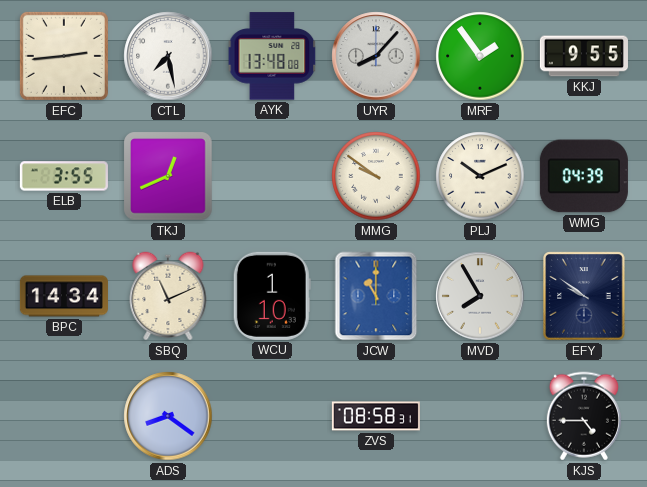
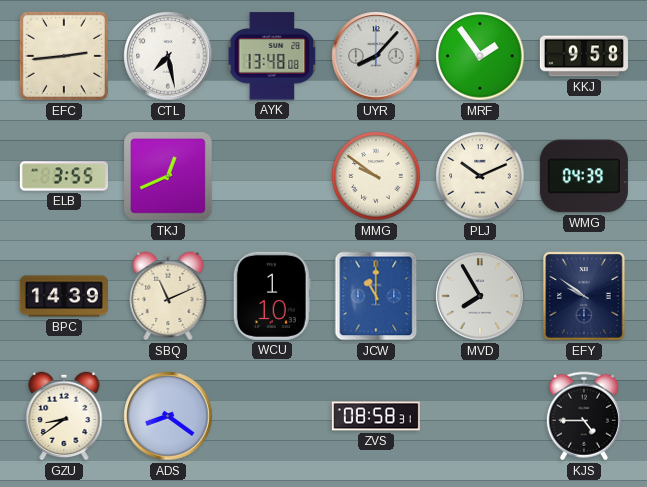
KKJ: 9:55 -> 9:58 (584, 56)
BPC: 14:34 -> 14:39 (64, 296)
GZU: none -> 8:39 (64, 416)
